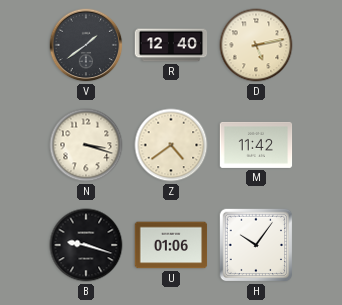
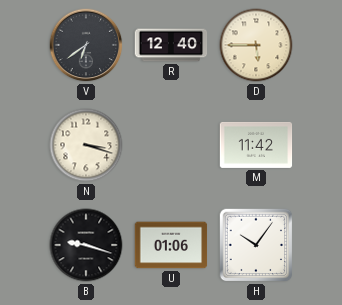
V: 1:39 -> 6:39 (86, 45)
D: 5:13 -> 5:45 (256, 45)
Z: 4:39 -> none (171, 145)
